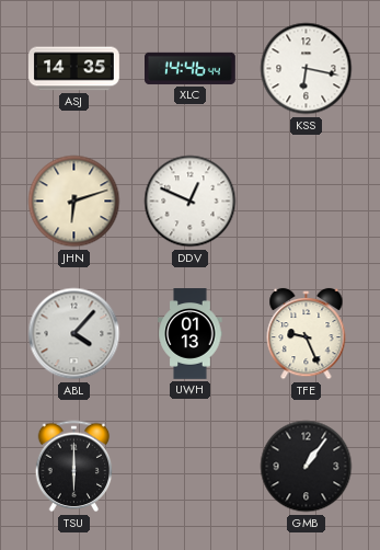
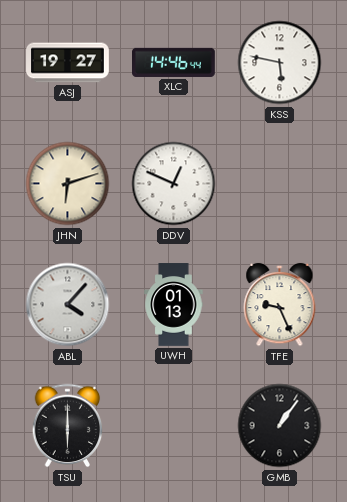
ASJ: 14:35 -> 19:27 (68, 63)
KSS: 6:17 -> 5:47 (280, 63)
